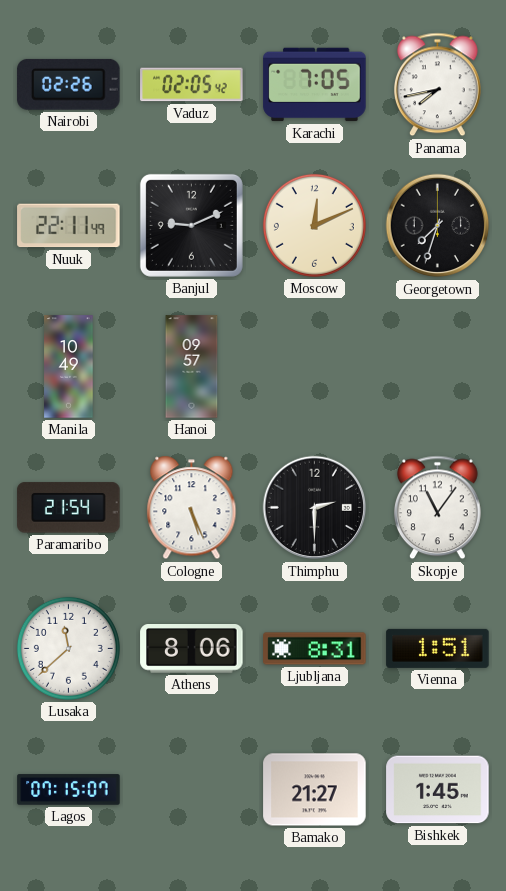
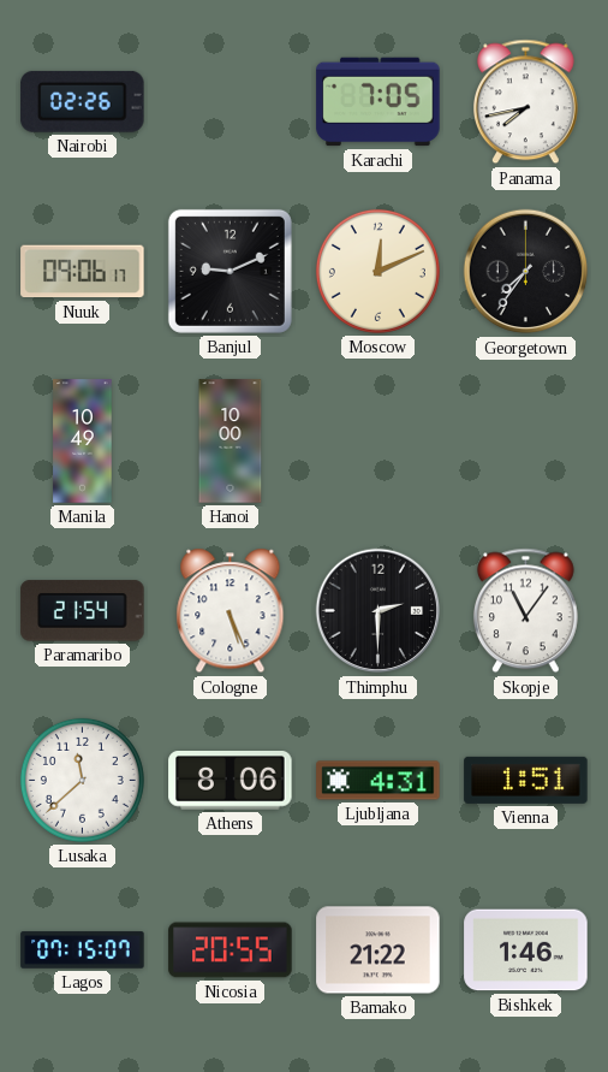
Vaduz: 02:05 -> none (192, 85)
Nuuk: 22:11 -> 09:06 (83, 272)
Georgetown: 7:33 -> 7:36 (526, 272)
Hanoi: 09:57 -> 10:00 (231, 442)
Ljubljana: 8:31 -> 4:31 (378, 781)
Nicosia: none -> 20:55 (231, 950)
Bamako: 21:27 -> 21:22 (378, 950)
Bishkek: 1:45 -> 1:46 (526, 950)
